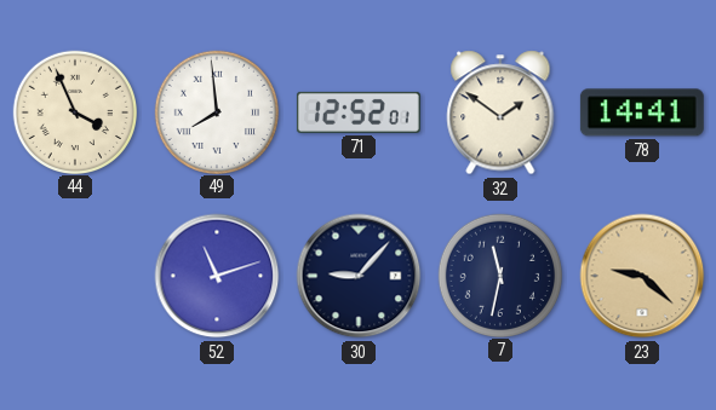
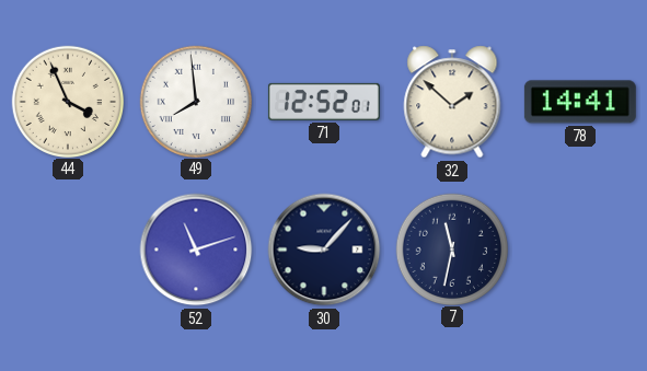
32: 1:51 -> 1:52 (452, 102)
23: 9:22 -> none (642, 276)
